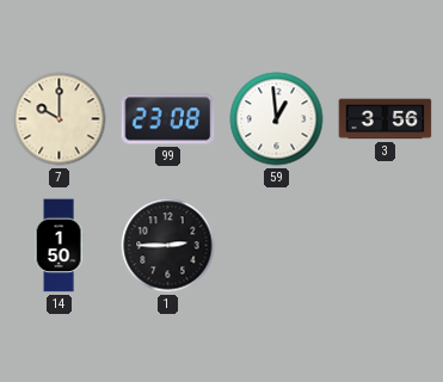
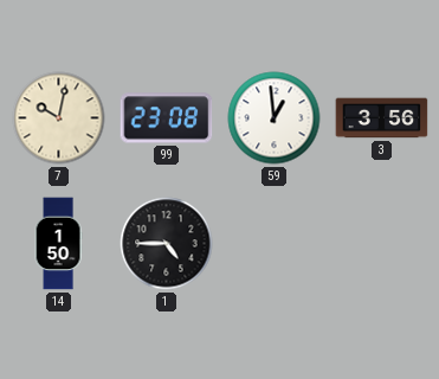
7: 10:00 -> 10:02 (59, 118)
1: 2:45 -> 4:45 (167, 244)
